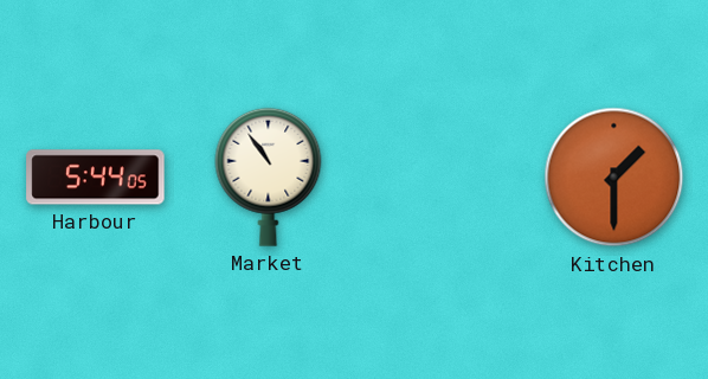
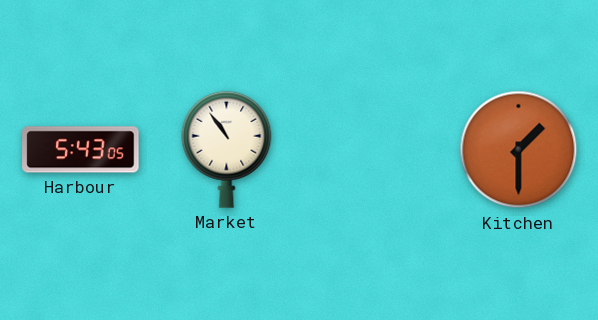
Harbour: 5:44 -> 5:43 (81, 150)
